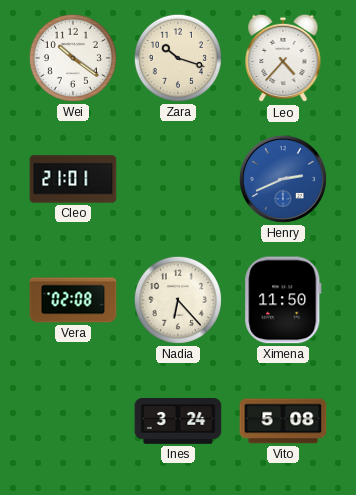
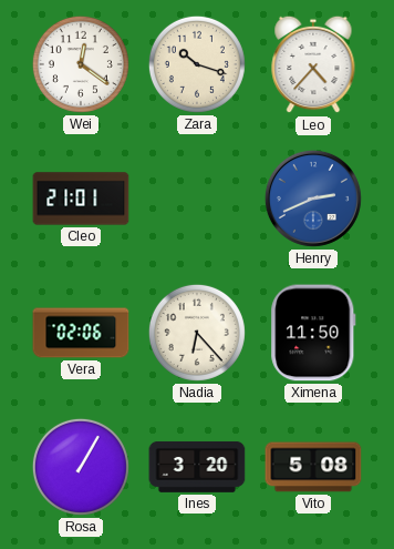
Wei: 10:21 -> 12:21 (81, 64)
Vera: 02:08 -> 02:06 (81, 333)
Rosa: none -> 1:05 (81, 467)
Ines: 3:24 -> 3:20 (197, 467)
